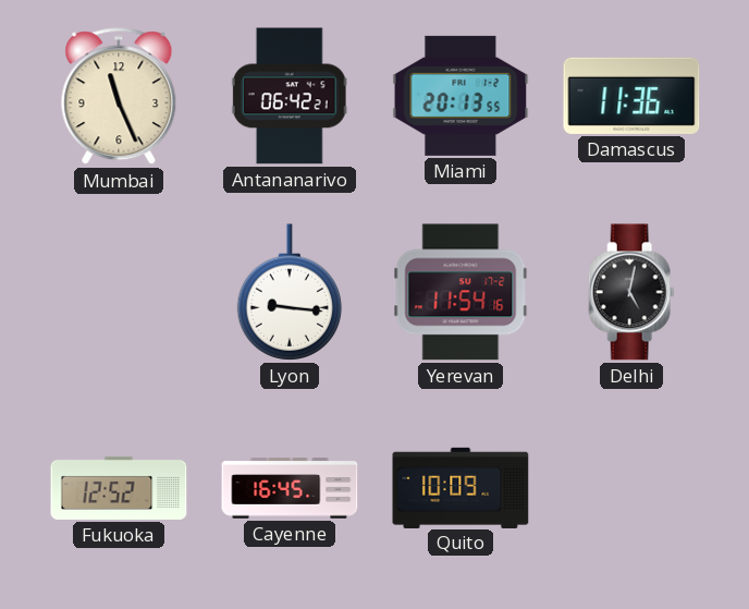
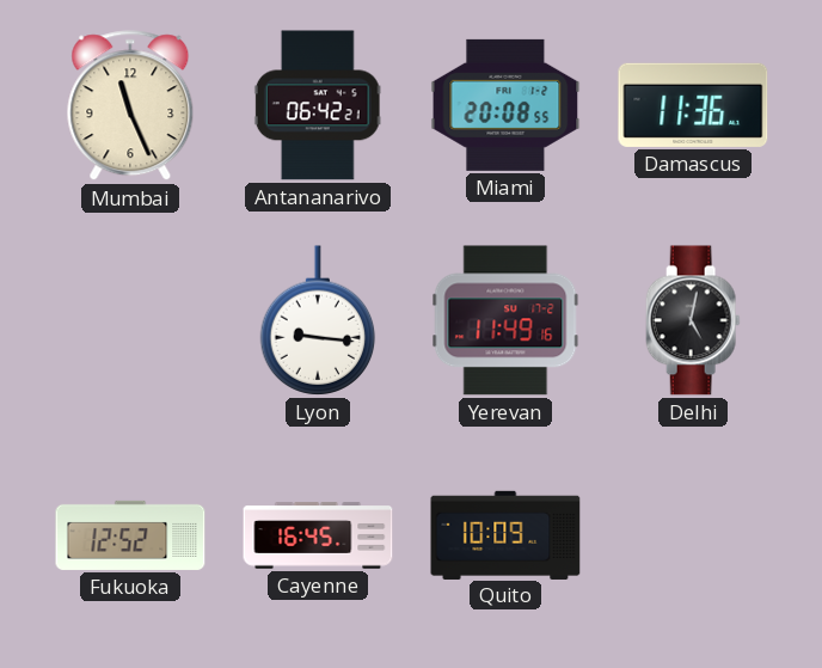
Miami: 20:13 -> 20:08 (505, 105)
Yerevan: 11:54 -> 11:49 (505, 320)
